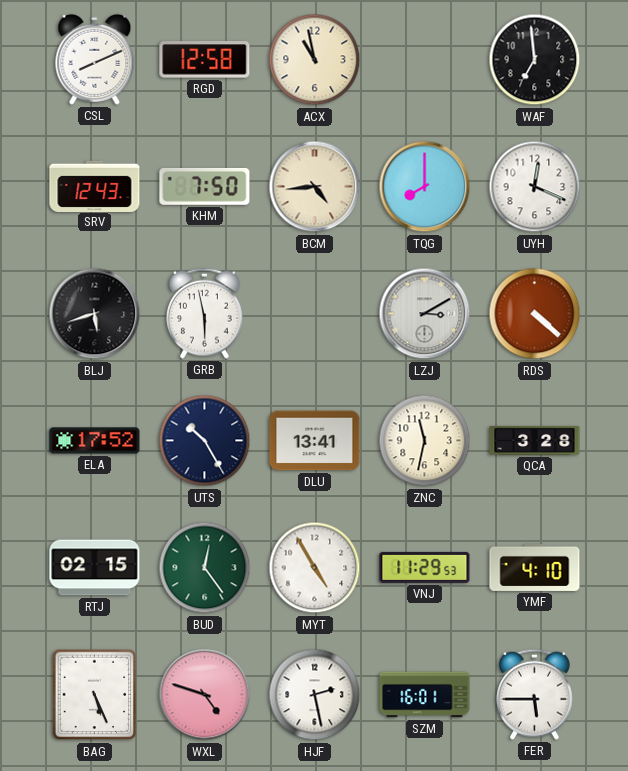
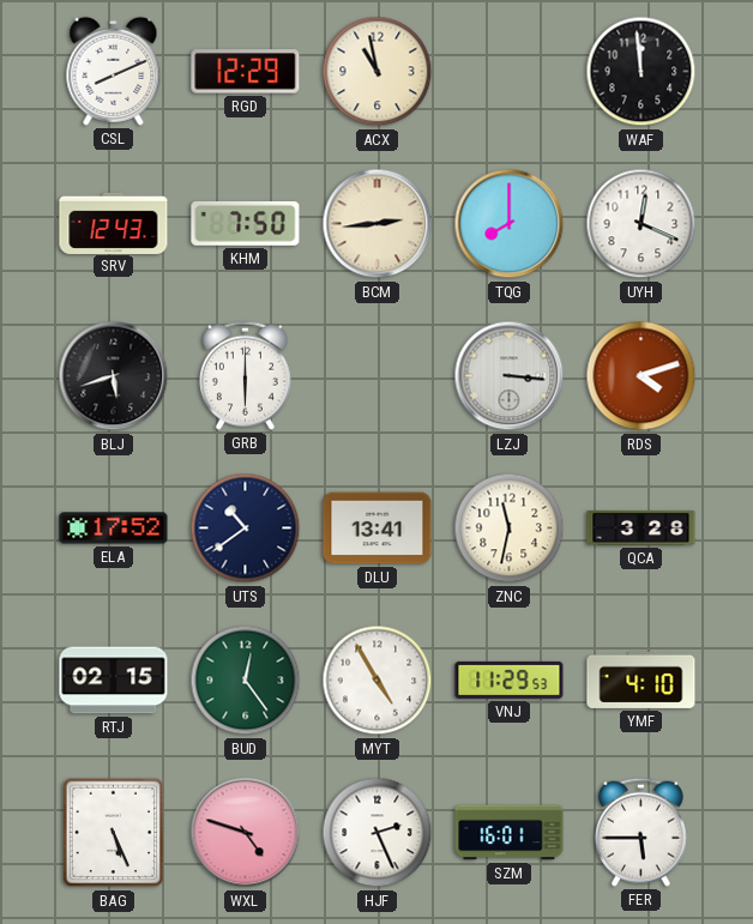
RGD: 12:58 -> 12:29 (246, 72)
WAF: 6:59 -> 11:59 (641, 72)
BCM: 4:44 -> 2:44 (378, 224)
GRB: 5:58 -> 6:00 (245, 375)
LZJ: 3:10 -> 3:16 (510, 376)
RDS: 4:22 -> 4:12 (641, 376)
UTS: 10:25 -> 10:39 (246, 529)
HJF: 2:28 -> 2:26 (378, 833)
